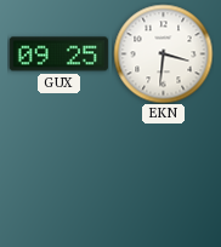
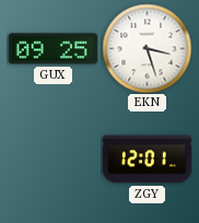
EKN: 3:31 -> 3:27 (147, 48)
ZGY: none -> 12:01 (147, 160)
